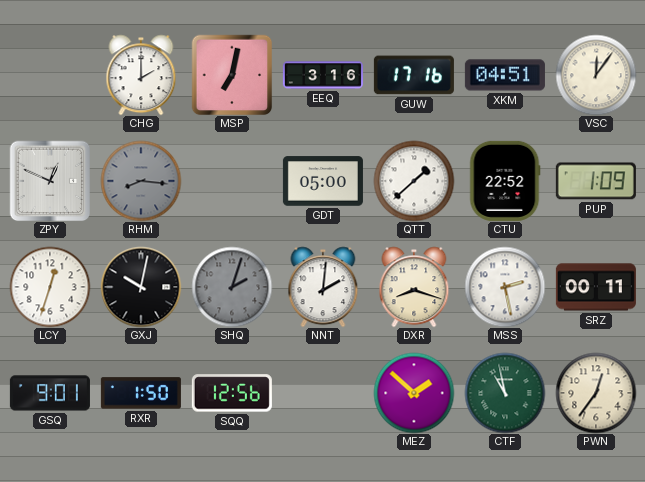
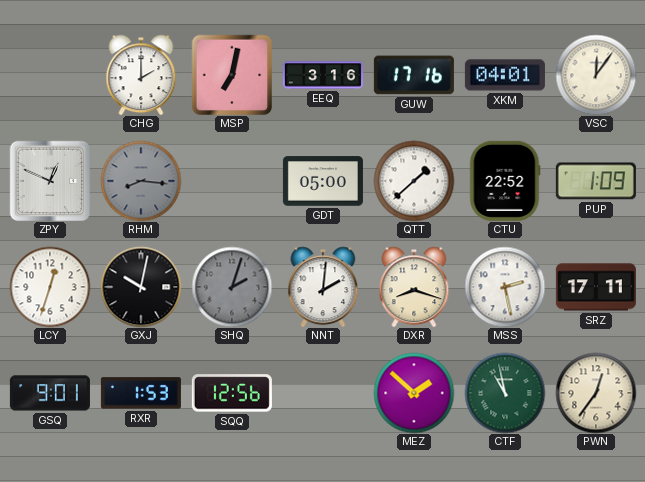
XKM: 04:51 -> 04:01 (505, 75)
SRZ: 00:11 -> 17:11 (596, 287)
RXR: 1:50 -> 1:53 (141, 393)
